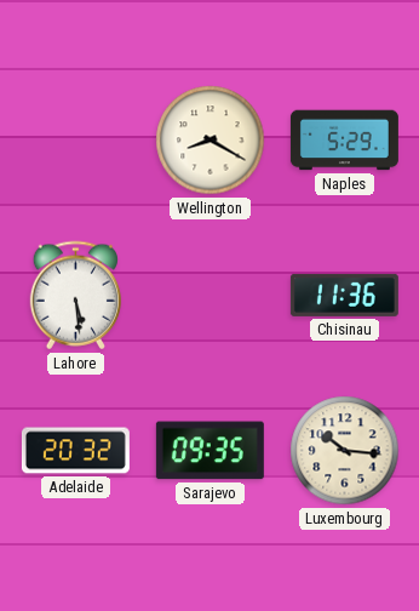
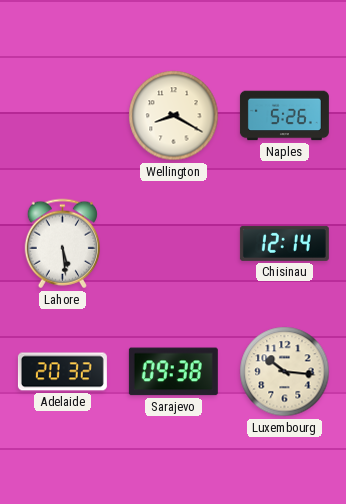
Naples: 5:29 -> 5:26 (284, 116)
Chisinau: 11:36 -> 12:14 (284, 243)
Sarajevo: 09:35 -> 09:38 (173, 372)
